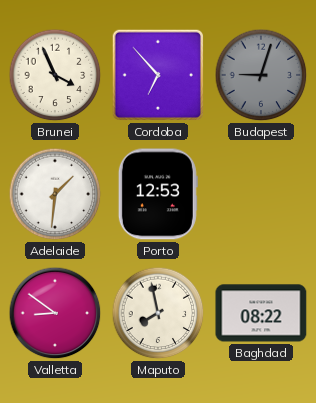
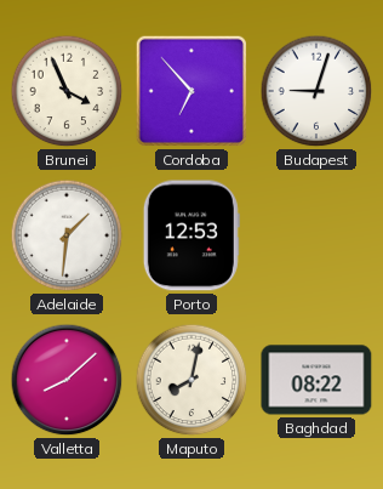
Budapest dial: grey -> white (316, 91)
Valletta: 8:51 -> 8:08 (67, 380)
Maputo: 7:58 -> 8:02 (191, 380)
